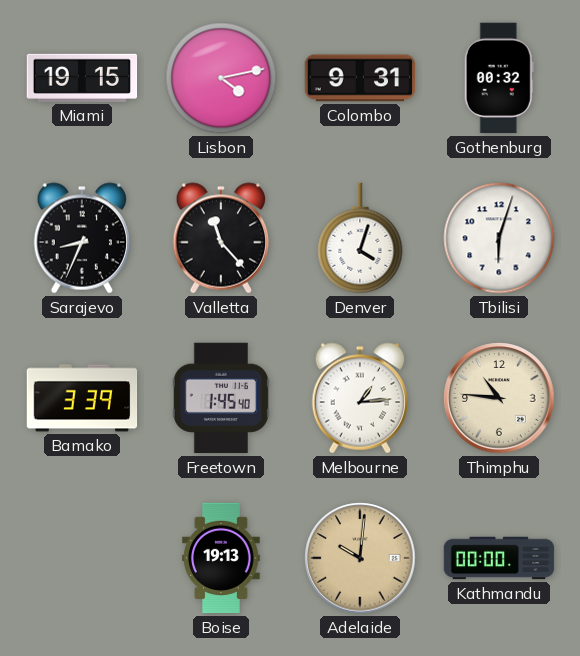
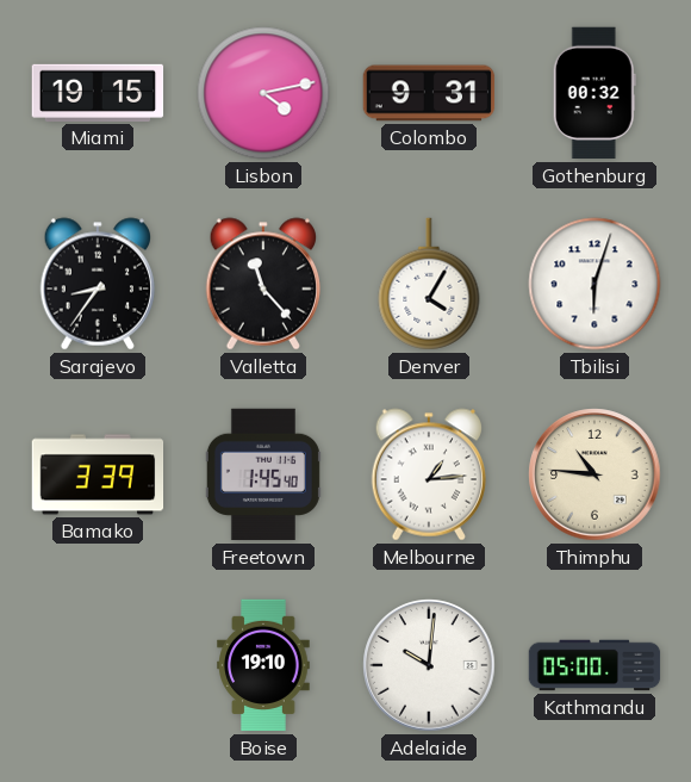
Sarajevo: 8:34 -> 8:36 (97, 284)
Denver: 4:03 -> 4:05 (429, 284)
Boise: 19:13 -> 19:10 (263, 665)
Adelaide dial: champagne -> white (429, 665)
Kathmandu: 00:00 -> 05:00 (594, 665)
